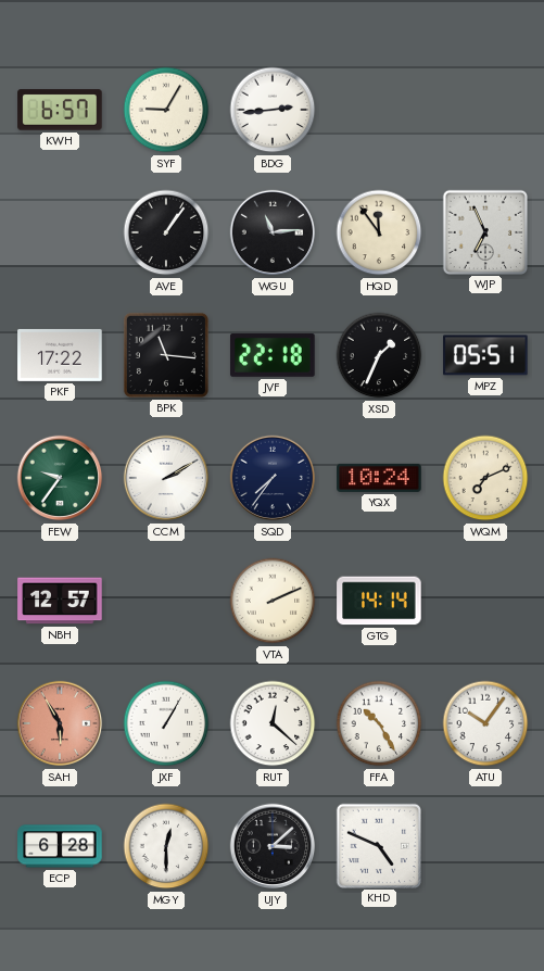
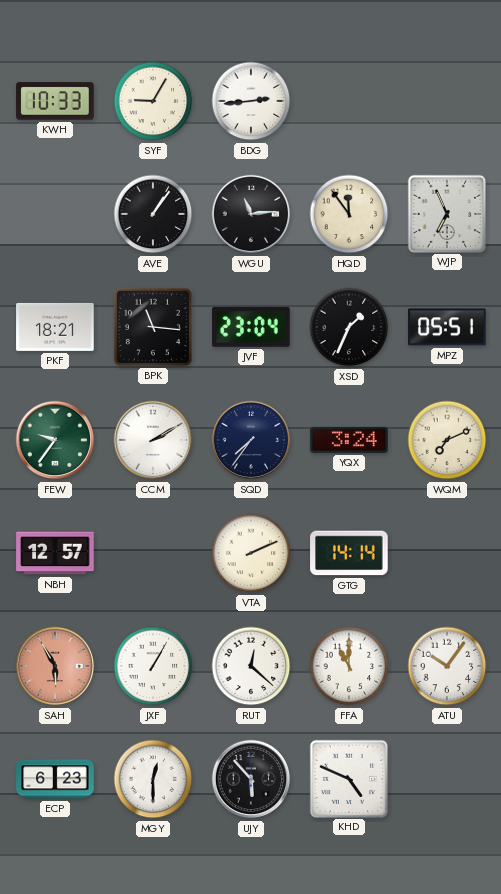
KWH: 6:57 -> 10:33 (55, 101)
PKF: 17:22 -> 18:21 (55, 327)
JVF: 22:18 -> 23:04 (251, 327)
YQX: 10:24 -> 3:24 (349, 440)
FFA: 10:25 -> 11:00 (349, 666)
ECP: 6:28 -> 6:23 (55, 779)
UJY: 3:08 -> 5:53 (251, 779)
